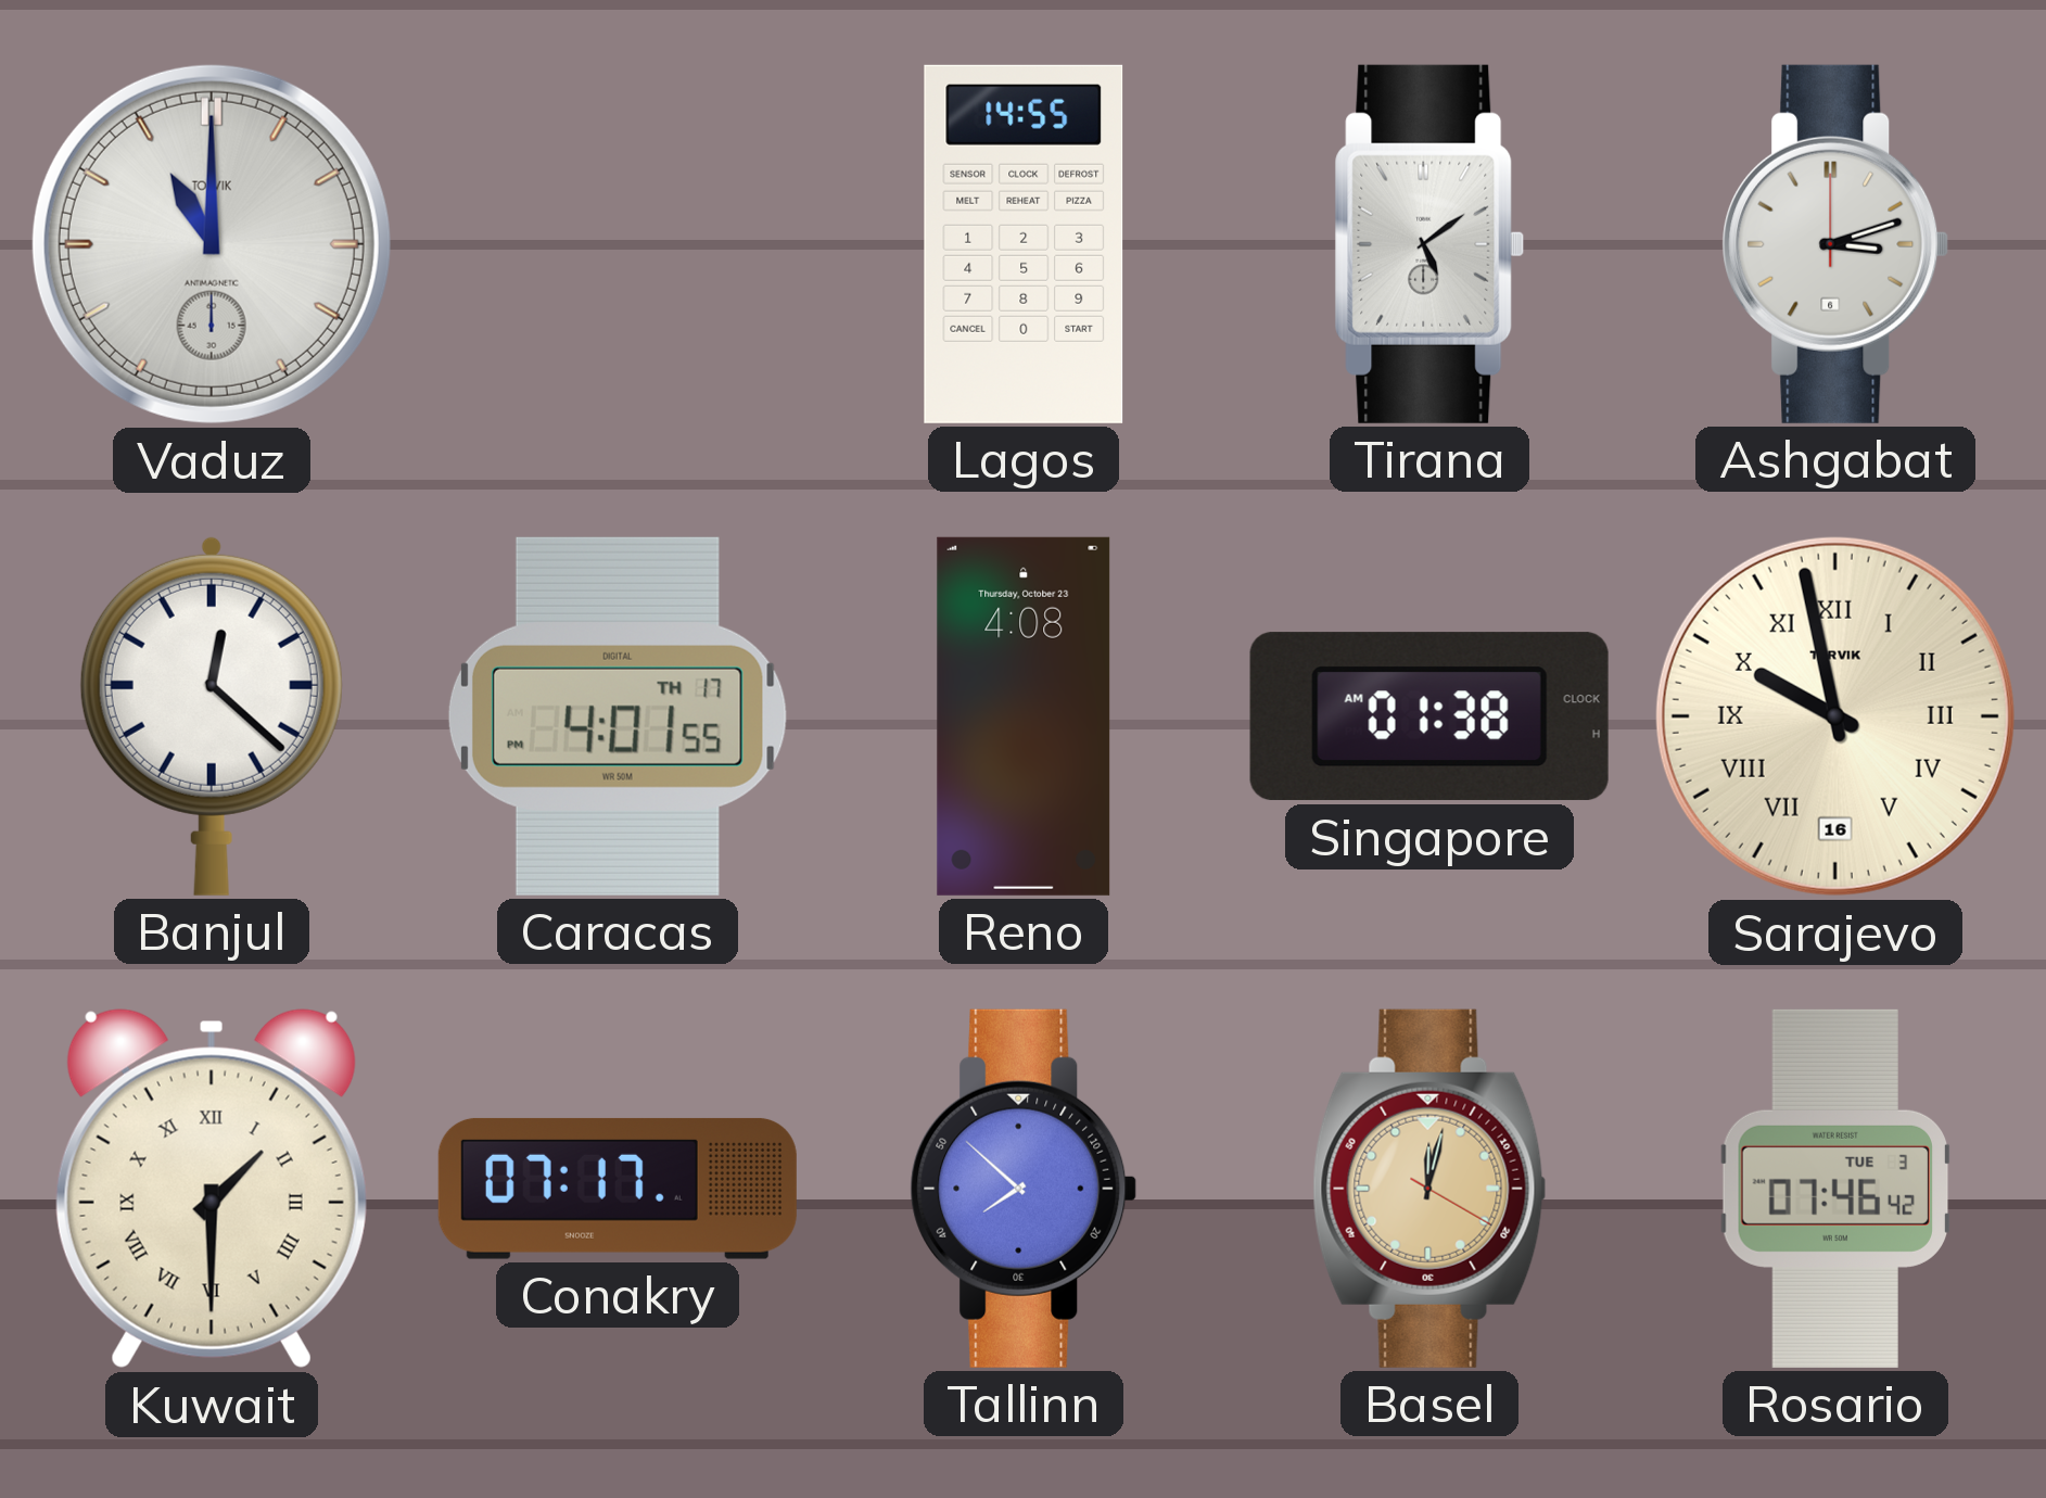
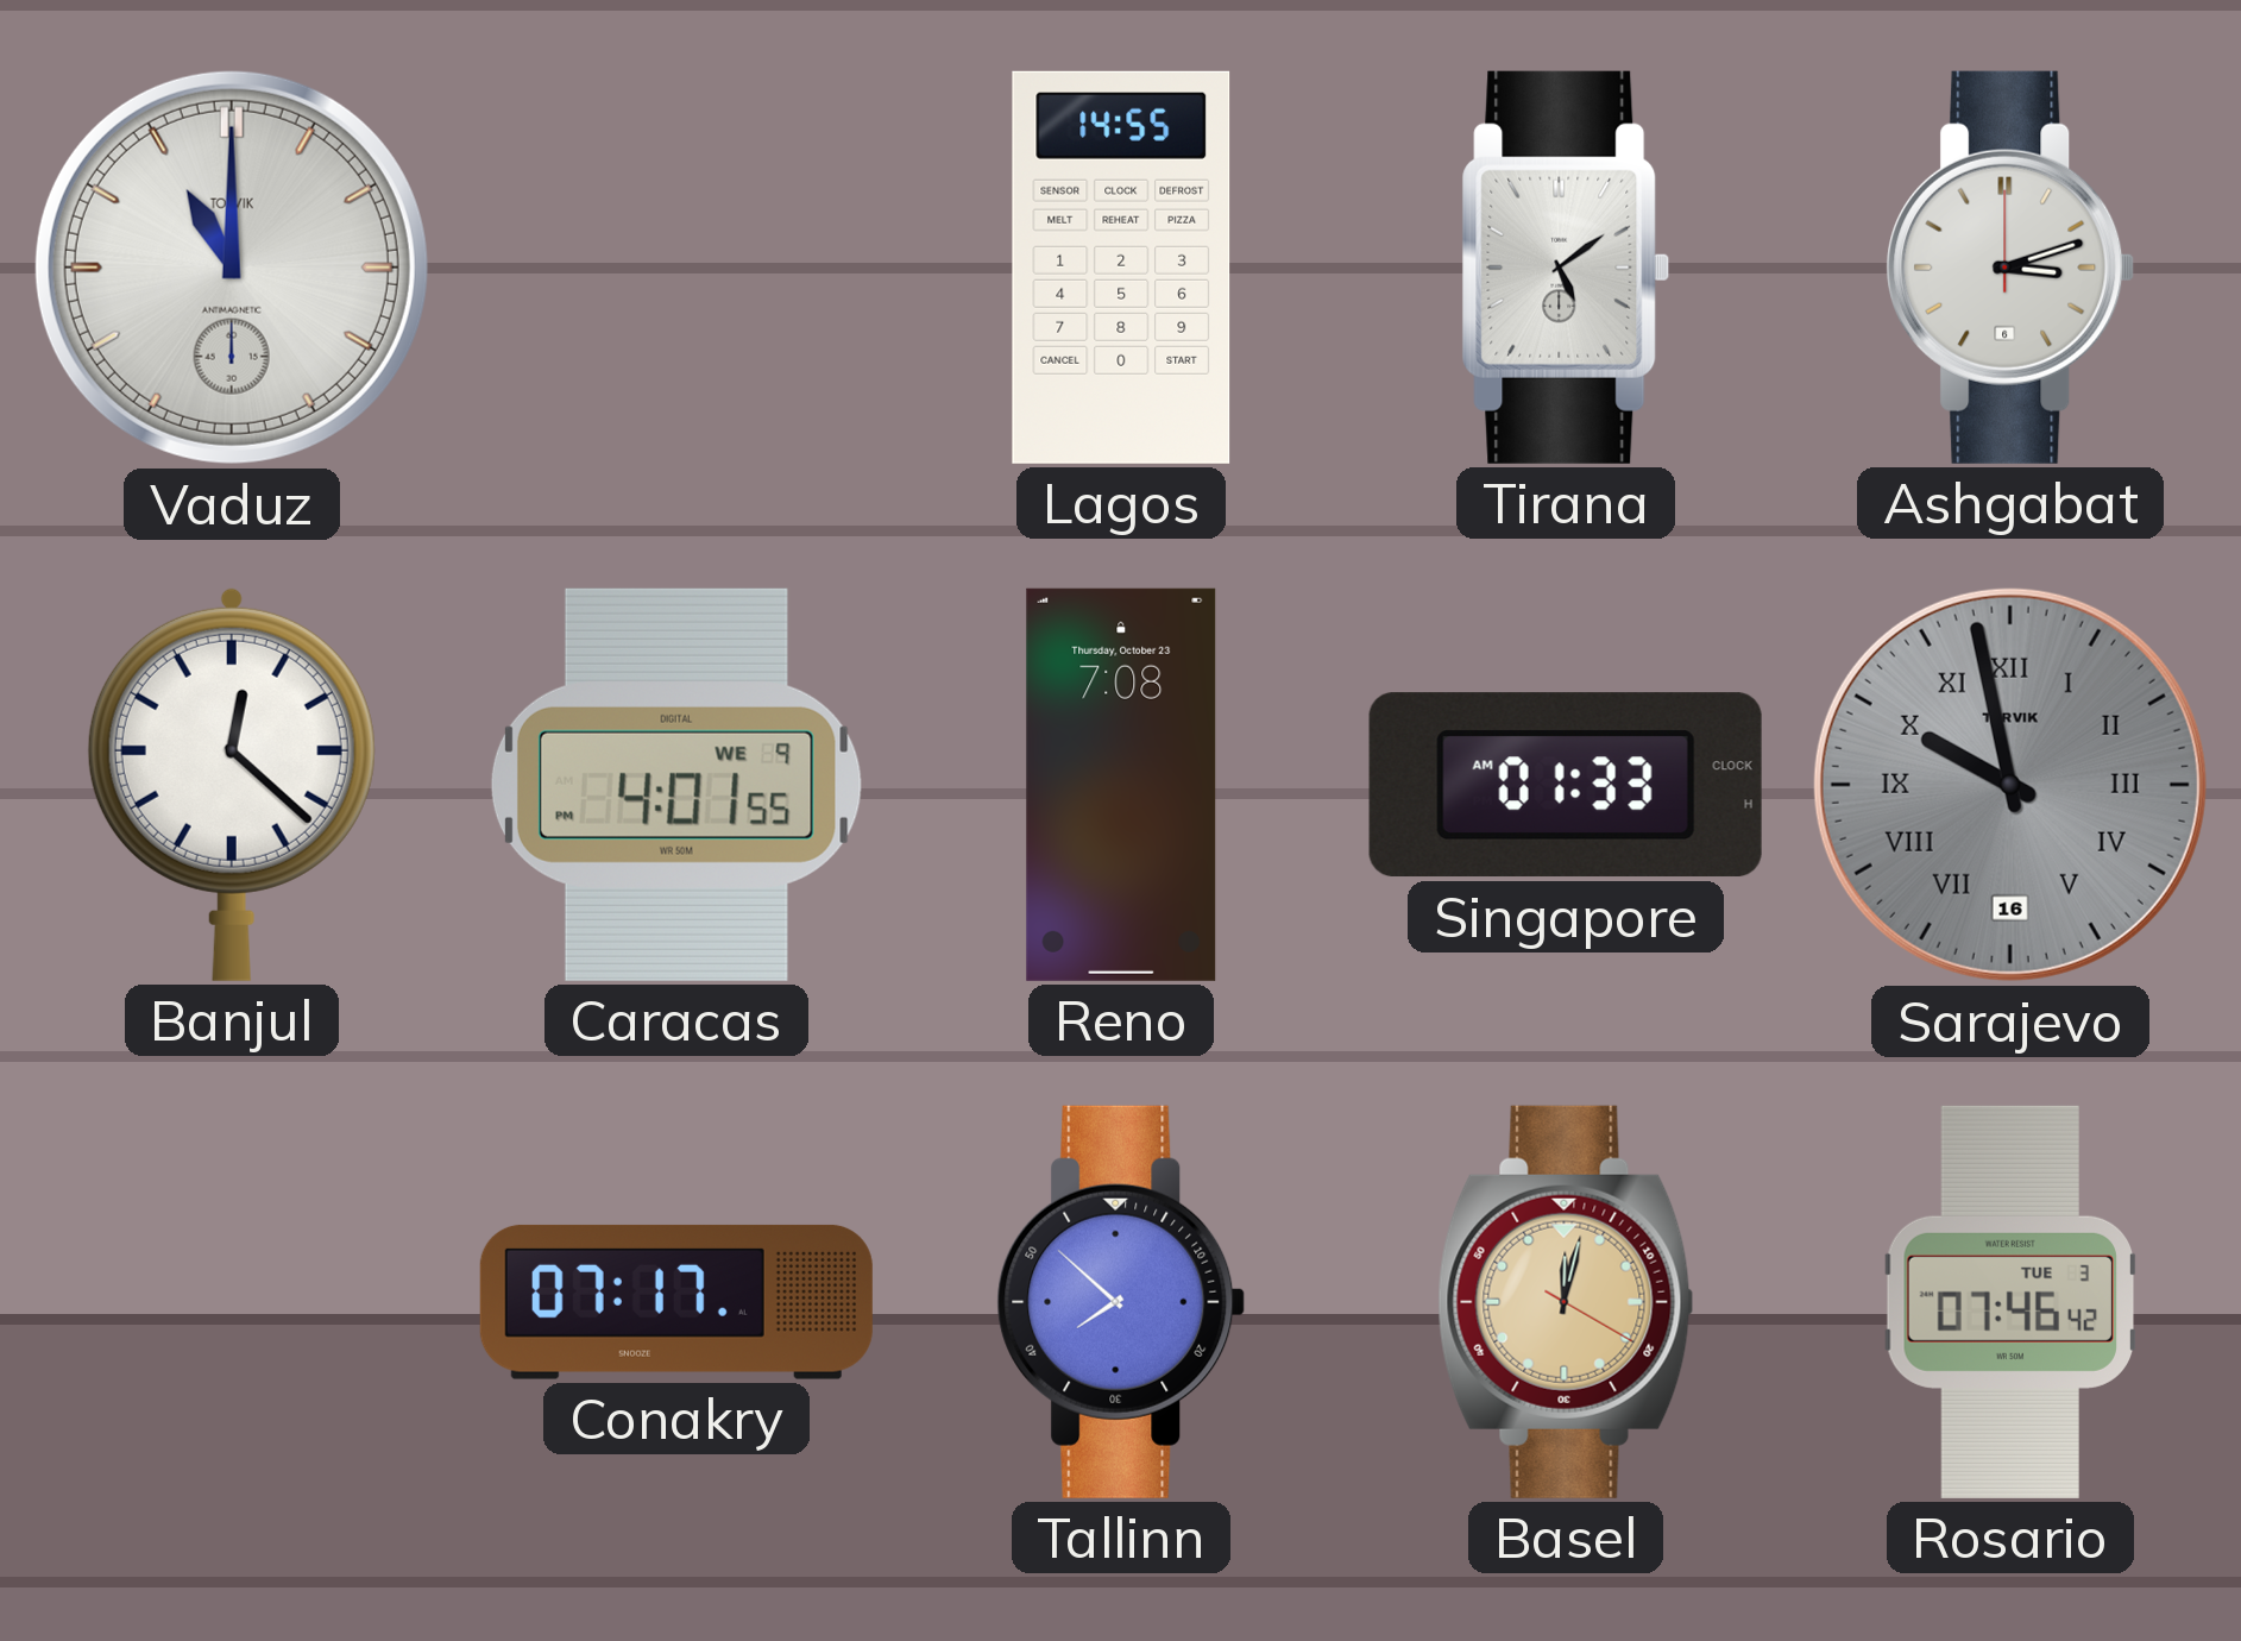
Caracas date: TH 17 -> WE 9 (676, 785)
Reno: 4:08 -> 7:08 (1121, 785)
Singapore: 01:38 -> 01:33 (1566, 785)
Sarajevo dial: cream -> grey (2010, 785)
Kuwait: 1:30 -> none (212, 1189)
